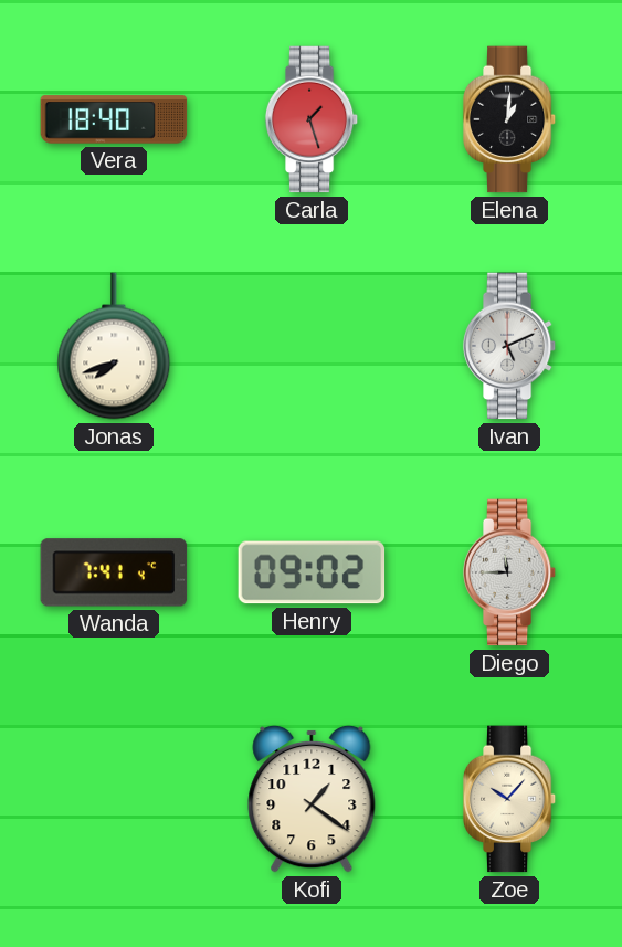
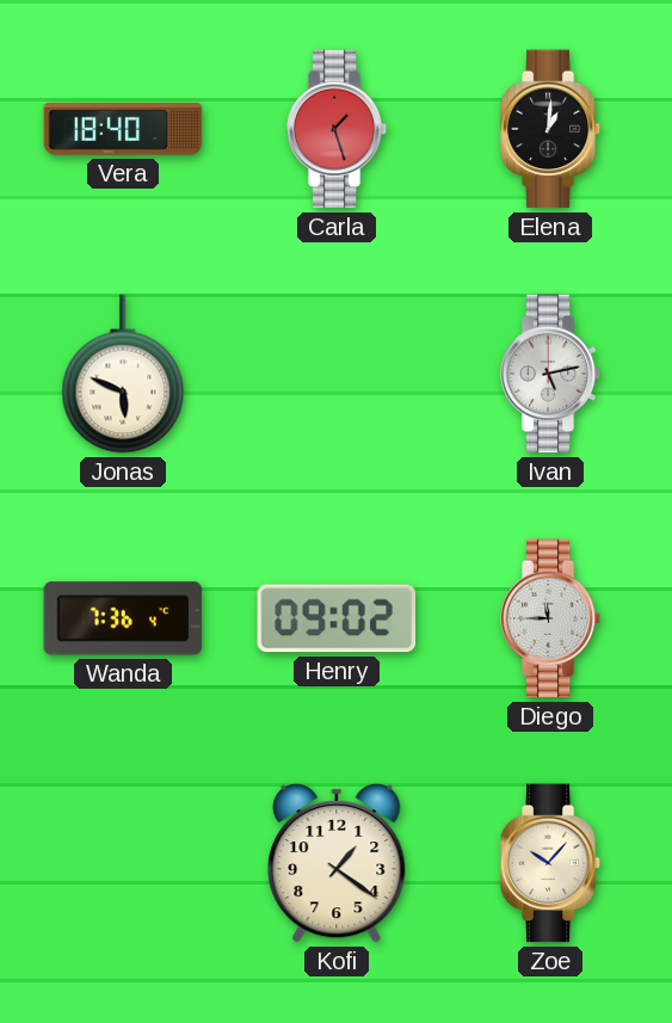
Jonas: 7:42 -> 5:49 (123, 374)
Ivan: 5:11 -> 5:13 (550, 374)
Wanda: 7:41 -> 7:36 (123, 618)
